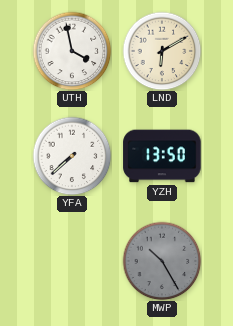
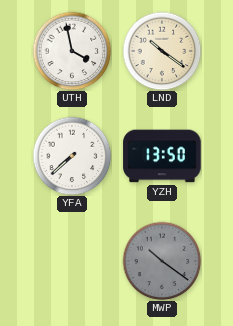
LND: 6:10 -> 10:21 (162, 51)
MWP: 10:25 -> 10:21 (162, 261)
